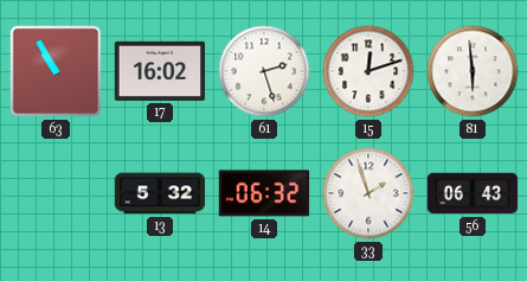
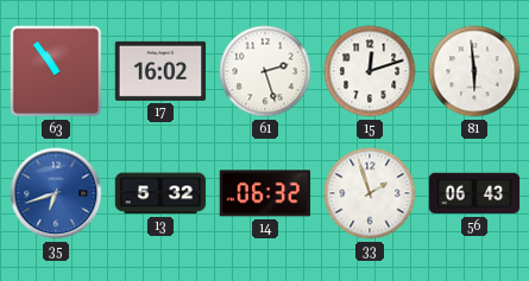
63: 10:55 -> 10:54 (56, 71)
35: none -> 6:42 (56, 193)
